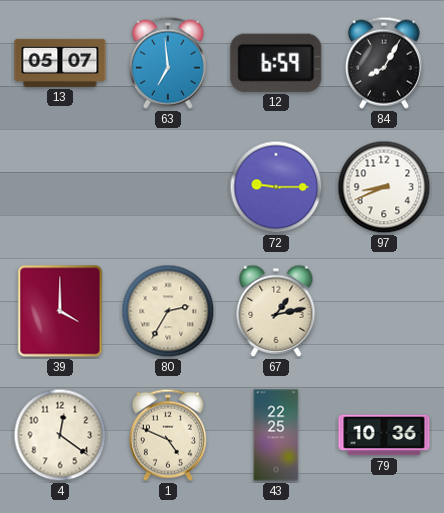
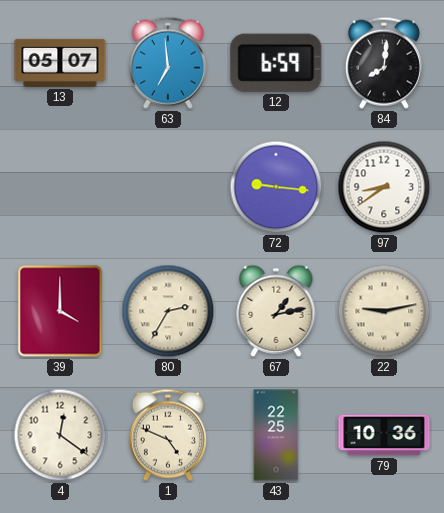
84: 8:05 -> 8:01 (384, 63)
72: 9:15 -> 9:16 (276, 187)
97: 8:41 -> 8:39 (384, 187)
22: none -> 9:13 (384, 311)
